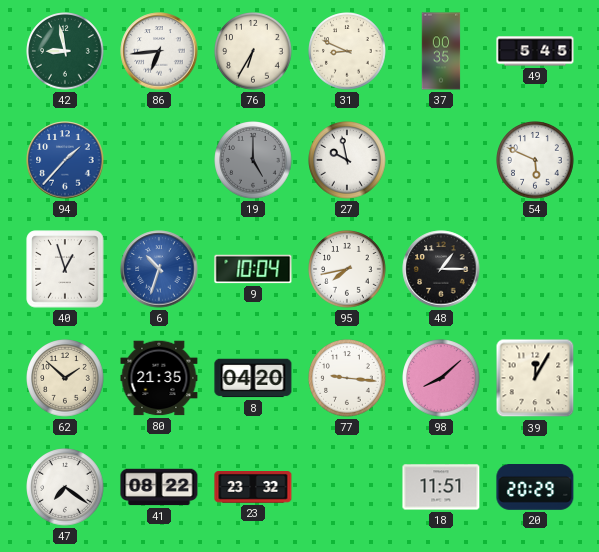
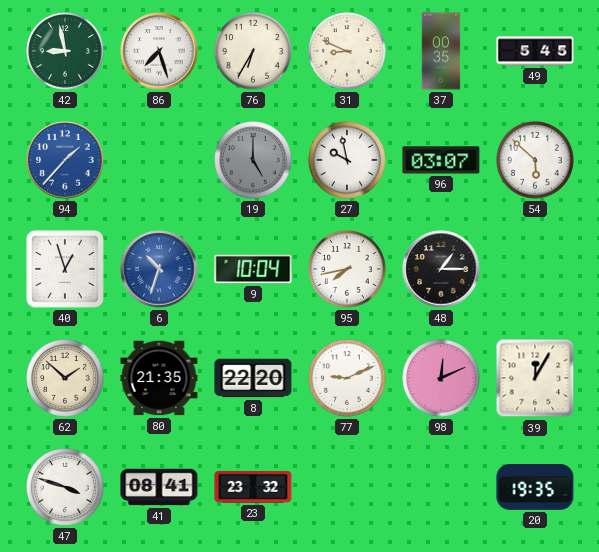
86: 6:44 -> 7:27 (159, 51)
96: none -> 03:07 (441, 160)
54: 5:49 -> 5:52 (535, 160)
8: 04:20 -> 22:20 (253, 378)
77: 9:16 -> 9:11 (347, 378)
98: 8:08 -> 12:11 (441, 378)
47: 7:21 -> 3:48 (65, 487)
41: 08:22 -> 08:41 (159, 487)
18: 11:51 -> none (441, 487)
20: 20:29 -> 19:35 (535, 488)
